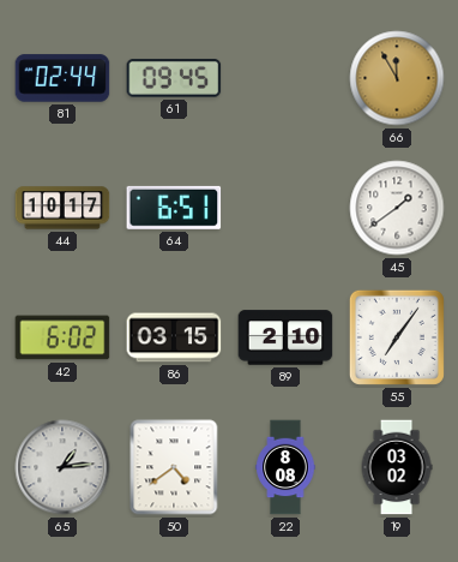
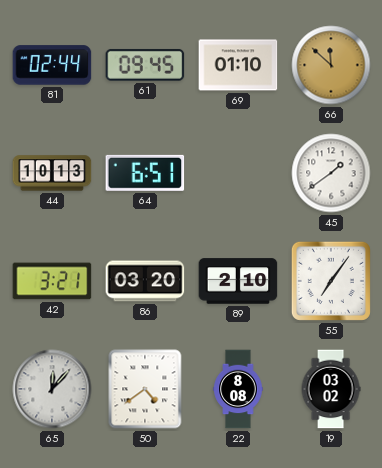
69: none -> 01:10 (238, 65)
66: 11:55 -> 11:52 (331, 65)
44: 10:17 -> 10:13 (52, 173)
42: 6:02 -> 3:21 (52, 281)
86: 03:15 -> 03:20 (145, 281)
65: 1:14 -> 12:07 (52, 389)
